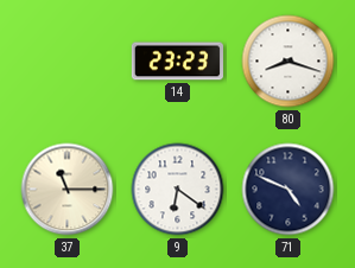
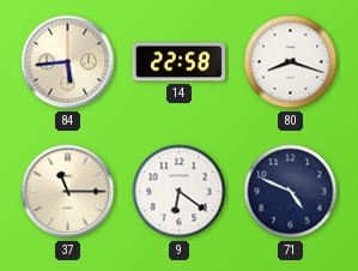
84: none -> 5:44 (68, 62)
14: 23:23 -> 22:58 (178, 62)
